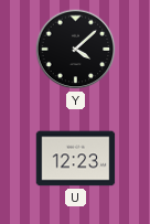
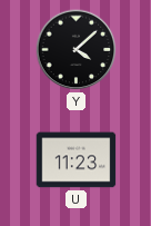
U: 12:23 -> 11:23 (77, 160)
